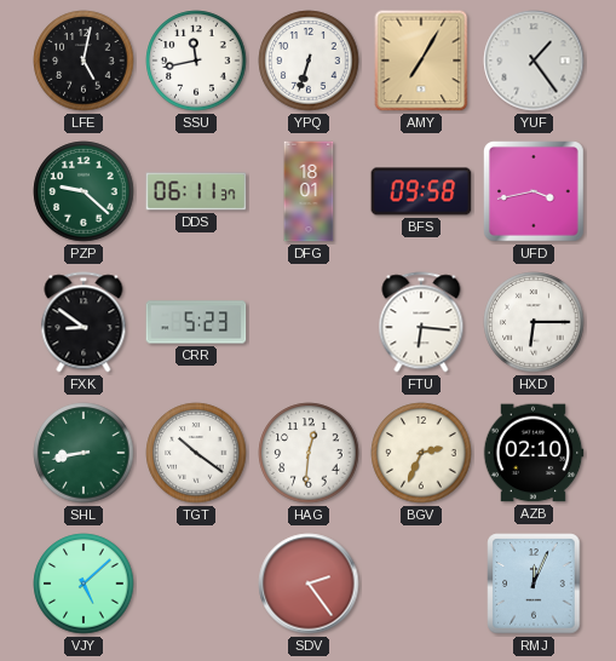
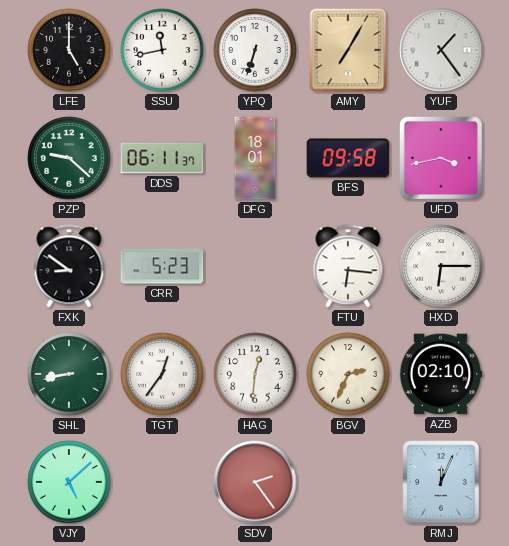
LFE: 5:02 -> 5:00 (69, 50)
TGT: 10:21 -> 12:36 (162, 374)
